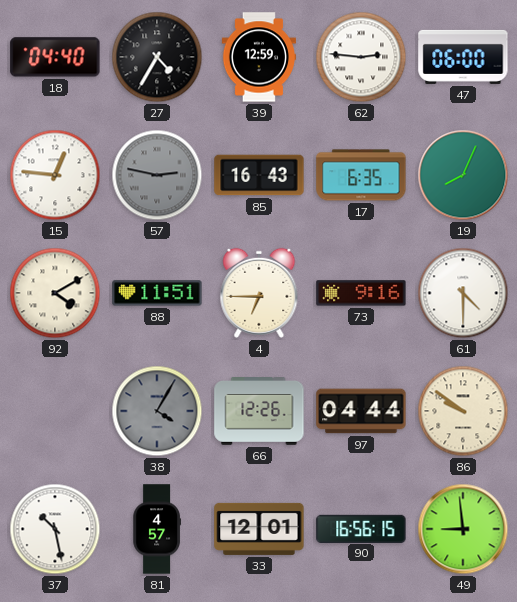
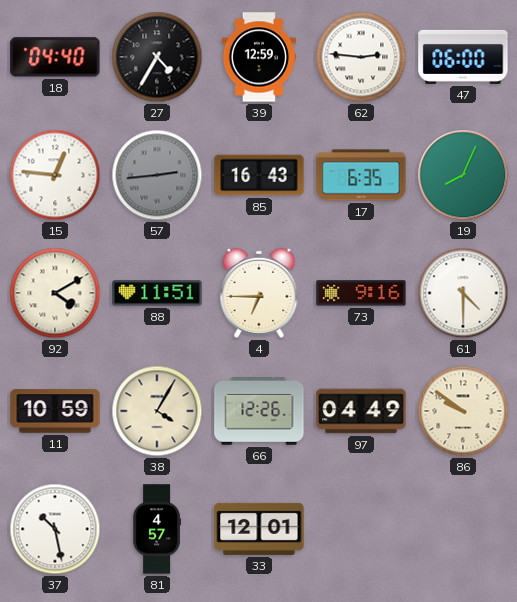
57: 2:47 -> 2:44 (157, 175)
11: none -> 10:59 (55, 411)
38 dial: grey -> cream (157, 411)
97: 04:44 -> 04:49 (361, 411)
90: 16:56 -> none (361, 528)
49: 8:59 -> none (463, 529)
